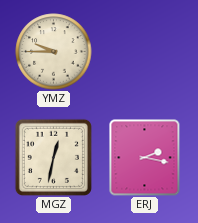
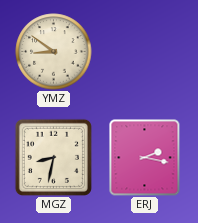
YMZ: 9:45 -> 8:51 (54, 52)
MGZ: 12:32 -> 8:32 (53, 157)
